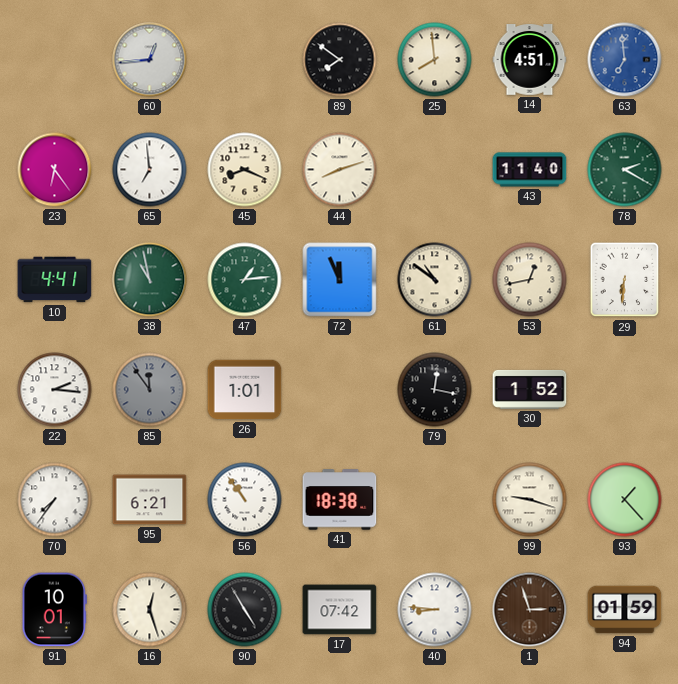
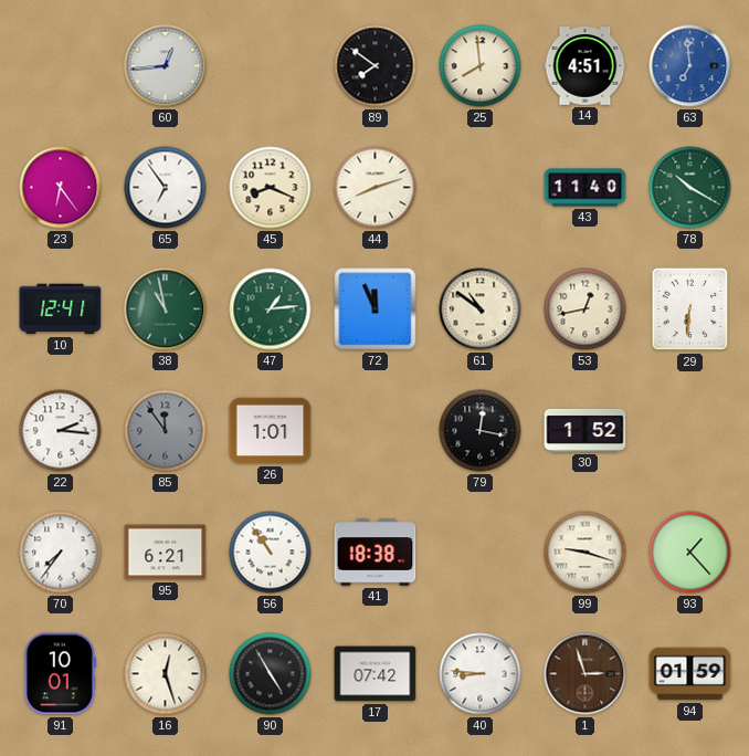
65: 6:59 -> 6:54 (166, 188)
78: 2:20 -> 10:20 (690, 188)
10: 4:41 -> 12:41 (61, 309)
